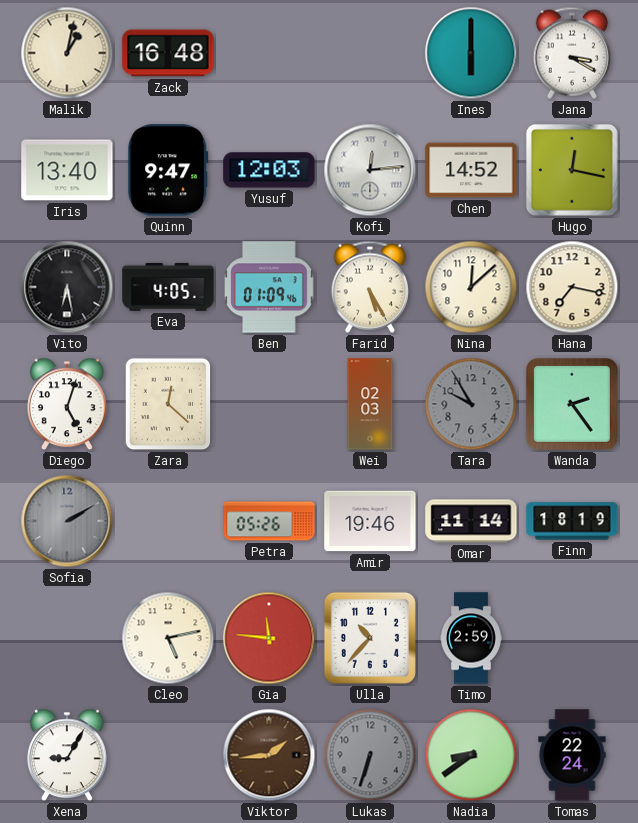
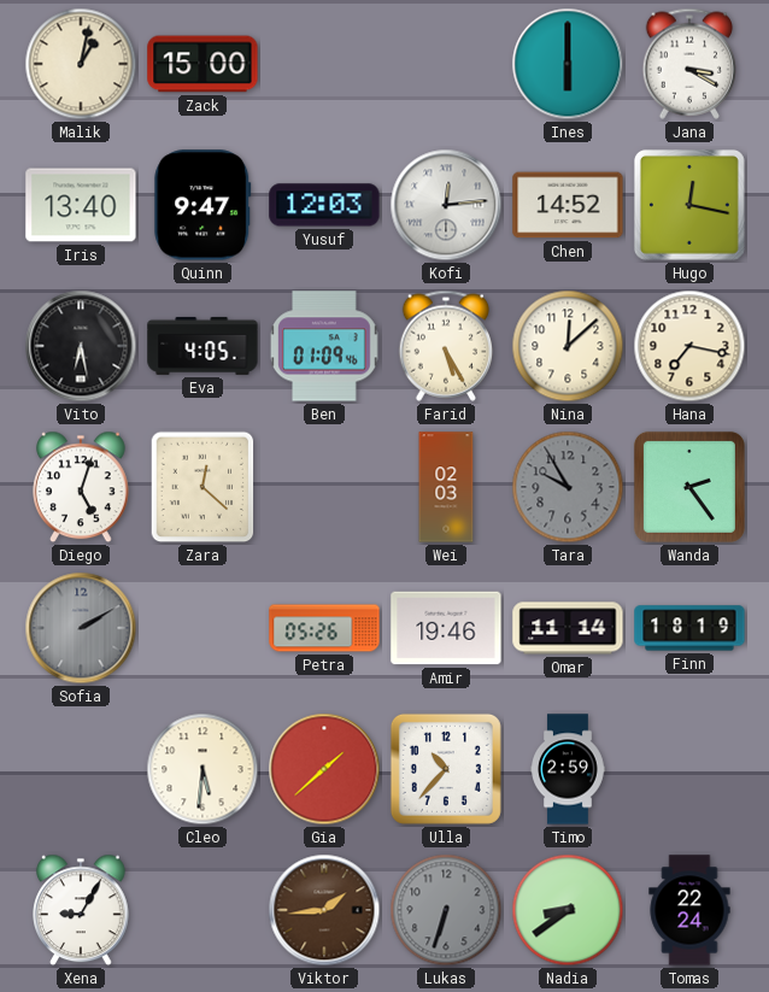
Zack: 16:48 -> 15:00 (202, 64)
Cleo: 5:13 -> 5:31 (202, 769)
Gia: 11:46 -> 1:38 (324, 769)
